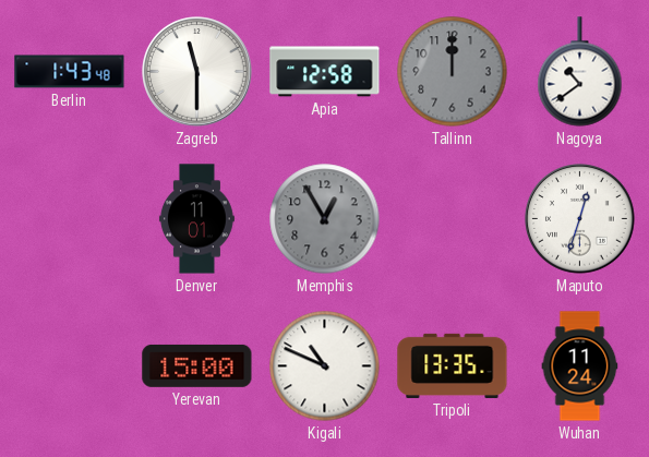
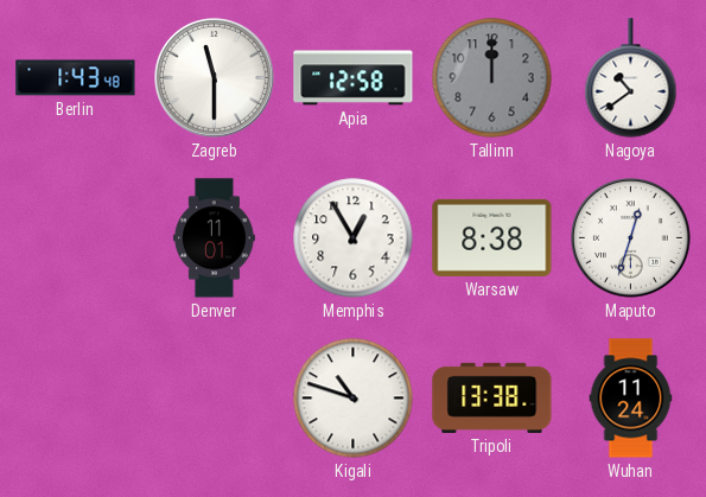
Memphis dial: grey -> white (354, 238)
Warsaw: none -> 8:38 (492, 237)
Yerevan: 15:00 -> none (197, 365)
Kigali: 10:49 -> 10:48 (354, 399)
Tripoli: 13:35 -> 13:38 (492, 397)
